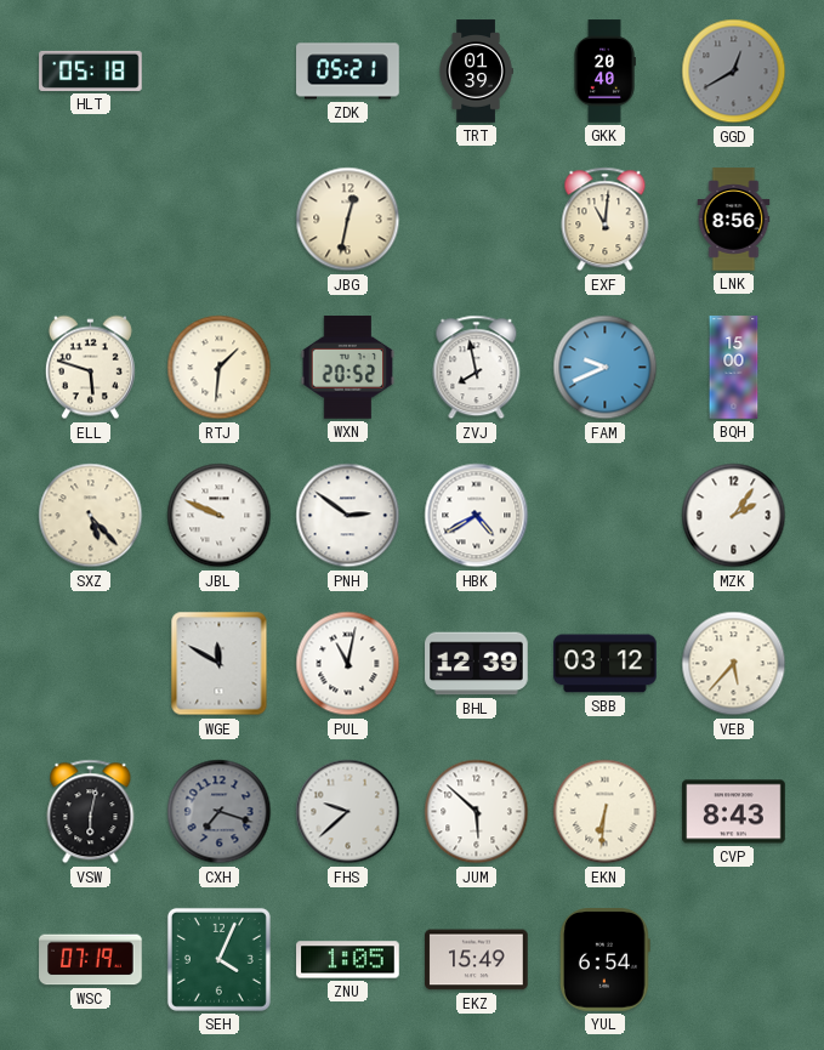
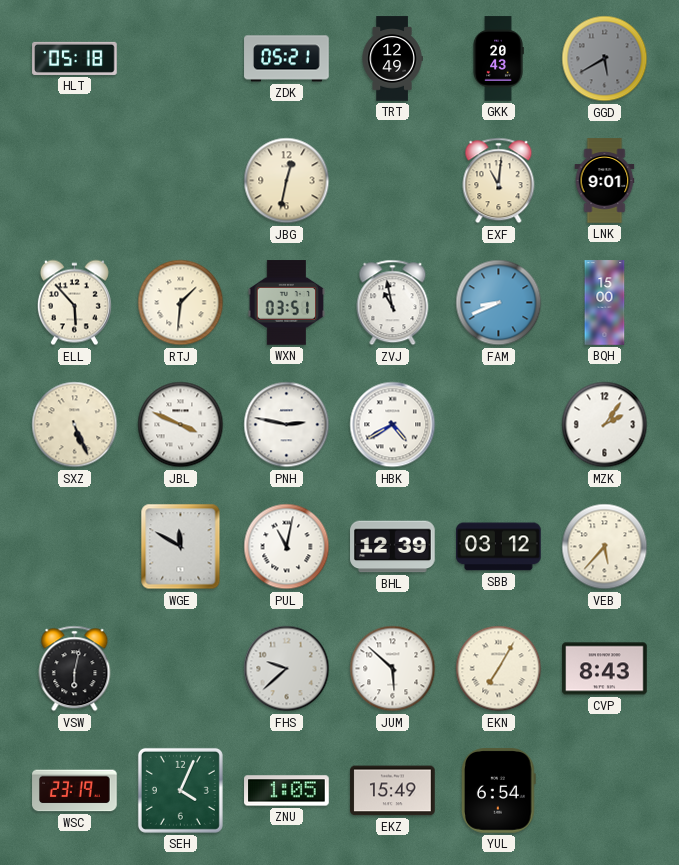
TRT: 01:39 -> 12:49 (392, 59)
GKK: 20:40 -> 20:43 (498, 59)
GGD: 12:40 -> 5:40 (605, 59)
LNK: 8:56 -> 9:01 (605, 181)
ELL: 5:48 -> 5:53 (74, 303)
WXN: 20:52 -> 03:51 (287, 303)
ZVJ: 7:58 -> 10:58 (393, 303)
FAM: 9:41 -> 8:41 (499, 303)
SXZ: 5:23 -> 5:26 (75, 425)
JBL: 9:49 -> 3:49 (181, 425)
PNH: 2:51 -> 2:47 (287, 425)
CXH: 7:18 -> none (220, 812)
EKN: 6:31 -> 7:05 (499, 669)
WSC: 07:19 -> 23:19 (75, 791)
